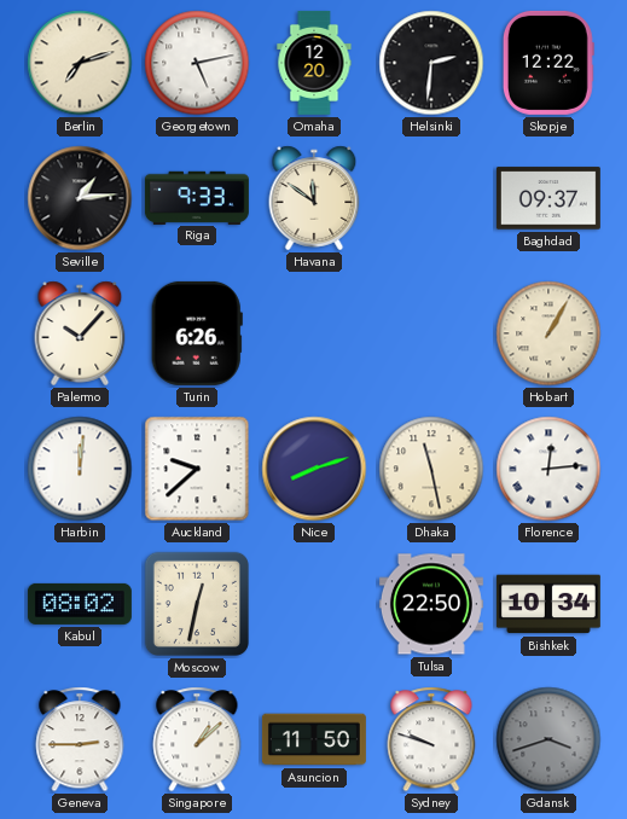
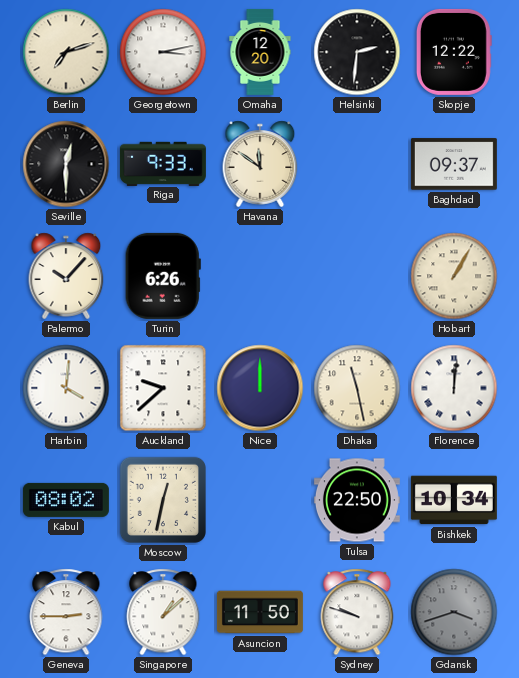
Georgetown: 5:13 -> 3:13 (163, 52)
Seville: 1:14 -> 12:30 (66, 164)
Harbin: 12:01 -> 4:01 (66, 388)
Nice: 8:12 -> 12:00 (260, 388)
Florence: 12:14 -> 12:01 (454, 388)
